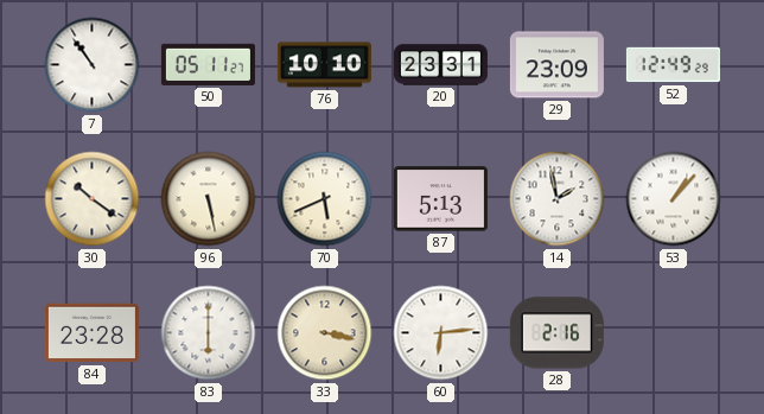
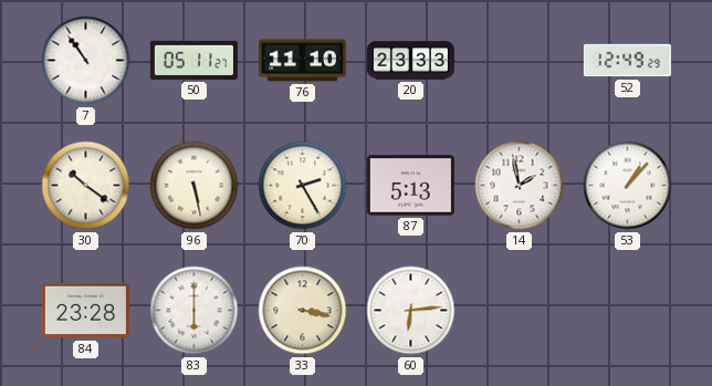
76: 10:10 -> 11:10 (302, 61)
20: 23:31 -> 23:33 (410, 61)
29: 23:09 -> none (556, 65)
70: 5:41 -> 2:25 (303, 186)
28: 2:16 -> none (556, 333)
